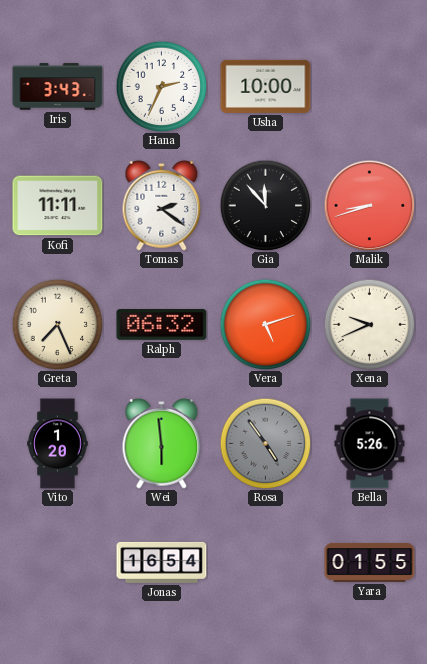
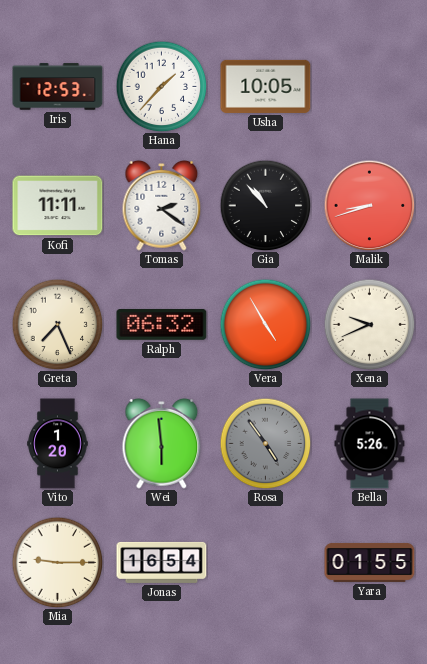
Iris: 3:43 -> 12:53 (58, 87)
Hana: 2:34 -> 1:37 (161, 86)
Usha: 10:00 -> 10:05 (266, 86)
Gia: 11:53 -> 10:53 (265, 205)
Vera: 5:12 -> 4:55 (265, 324)
Mia: none -> 9:15 (57, 562)
